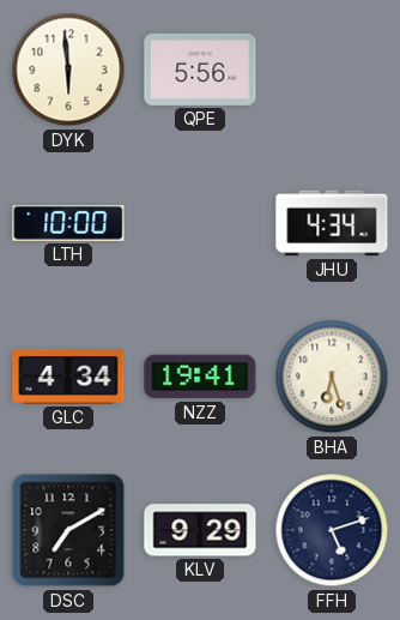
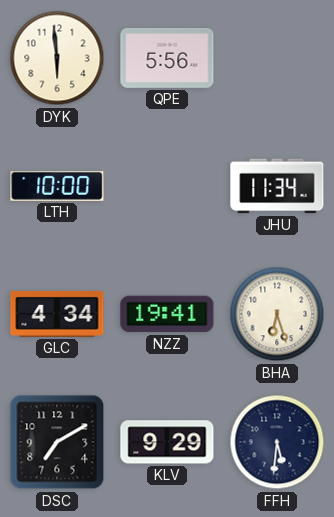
JHU: 4:34 -> 11:34 (277, 186)
FFH: 5:12 -> 5:31 (277, 442)
